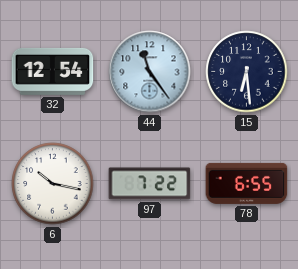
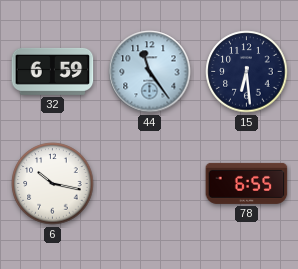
32: 12:54 -> 6:59 (53, 71)
97: 7:22 -> none (150, 184)
